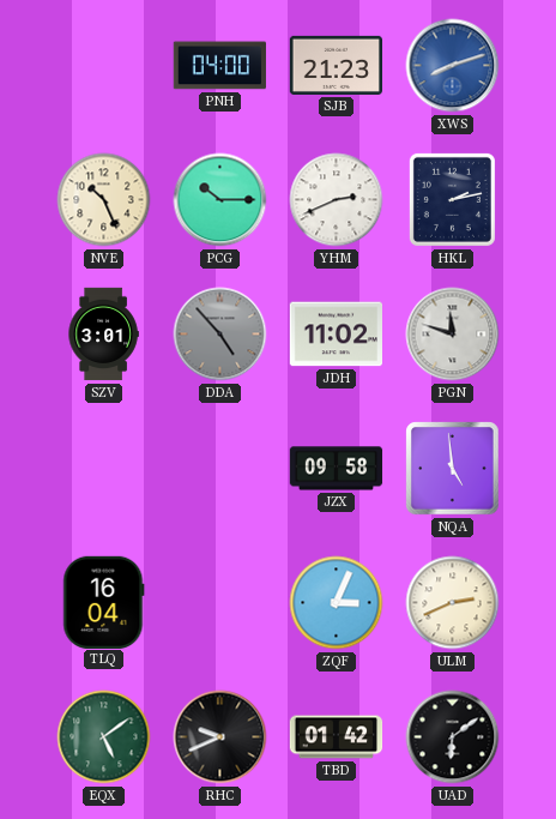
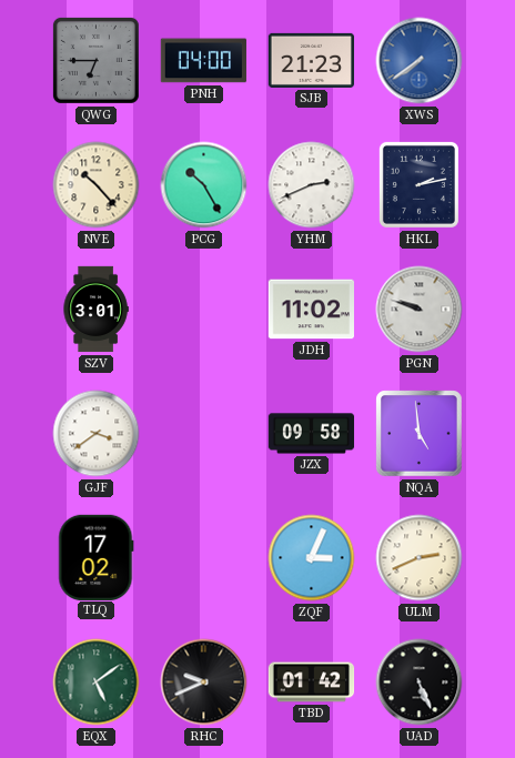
QWG: none -> 6:45 (95, 60)
XWS: 8:12 -> 7:39 (420, 61)
NVE: 10:26 -> 10:23 (97, 185)
PCG: 10:15 -> 10:25 (204, 185)
DDA: 4:53 -> none (220, 335)
PGN: 11:48 -> 9:48 (420, 310)
GJF: none -> 3:39 (97, 434)
TLQ: 16:04 -> 17:02 (97, 557)
UAD: 6:09 -> 5:26 (420, 683)
